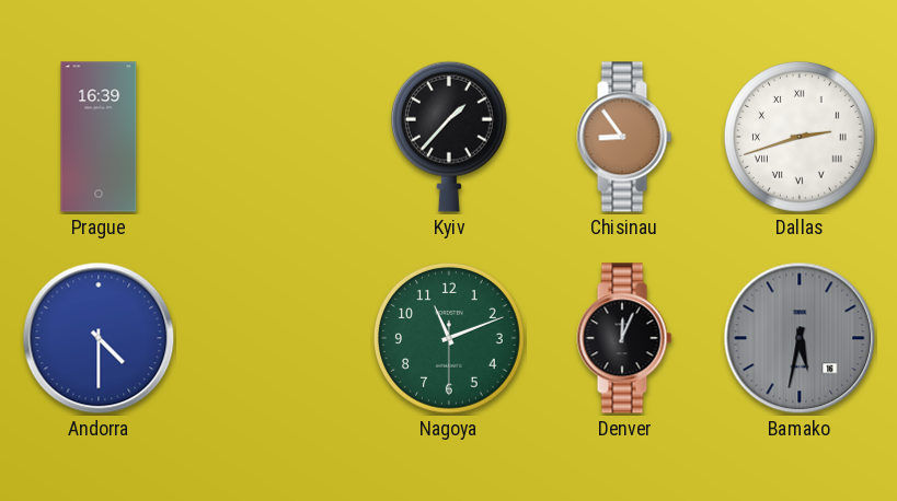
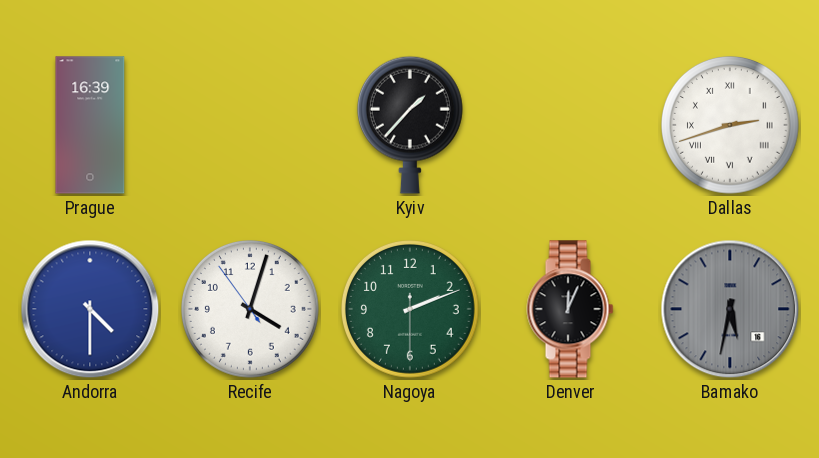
Chisinau: 8:54 -> none (624, 137)
Recife: none -> 4:02 (251, 310)
Nagoya: 11:11 -> 2:11 (411, 310)
